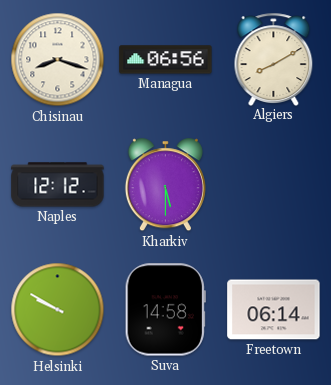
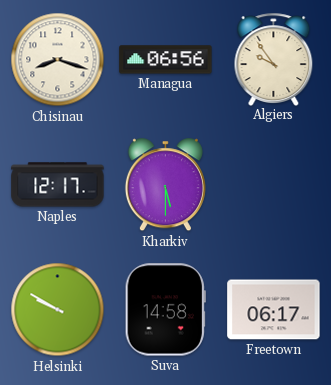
Algiers: 8:10 -> 9:54 (274, 59)
Naples: 12:12 -> 12:17 (58, 185)
Freetown: 06:14 -> 06:17 (274, 310)
